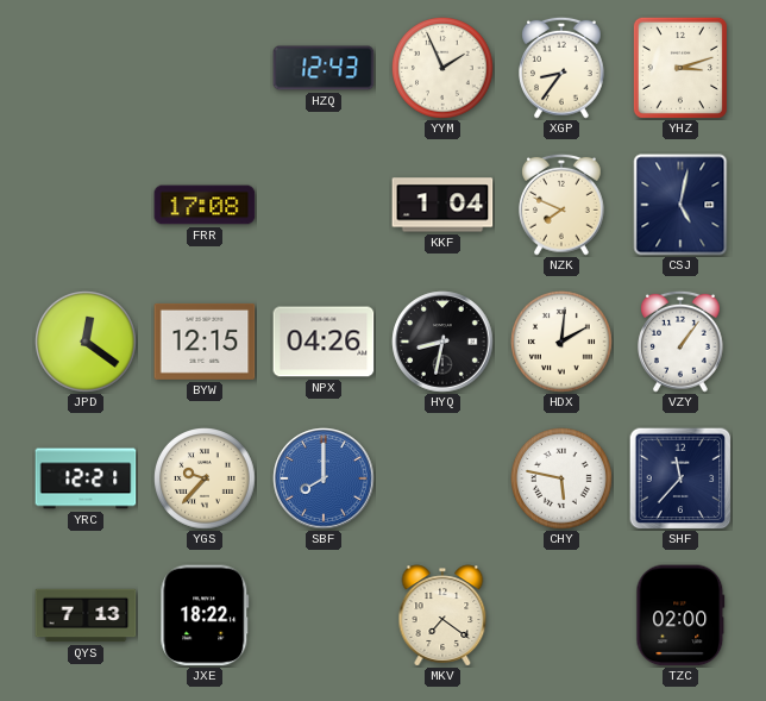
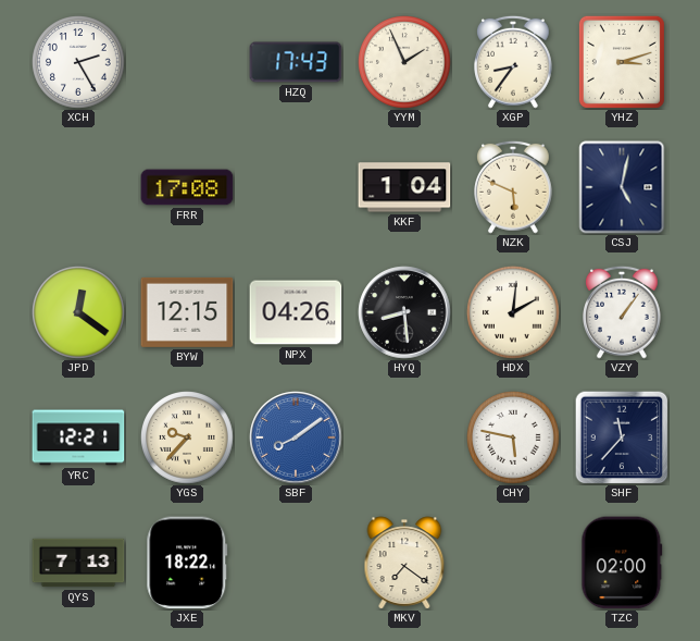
XCH: none -> 2:25 (79, 63)
HZQ: 12:43 -> 17:43 (296, 62)
NZK: 7:49 -> 5:49 (514, 187)
HYQ: 8:32 -> 8:29 (404, 312)
SBF: 8:00 -> 8:09 (296, 437)
